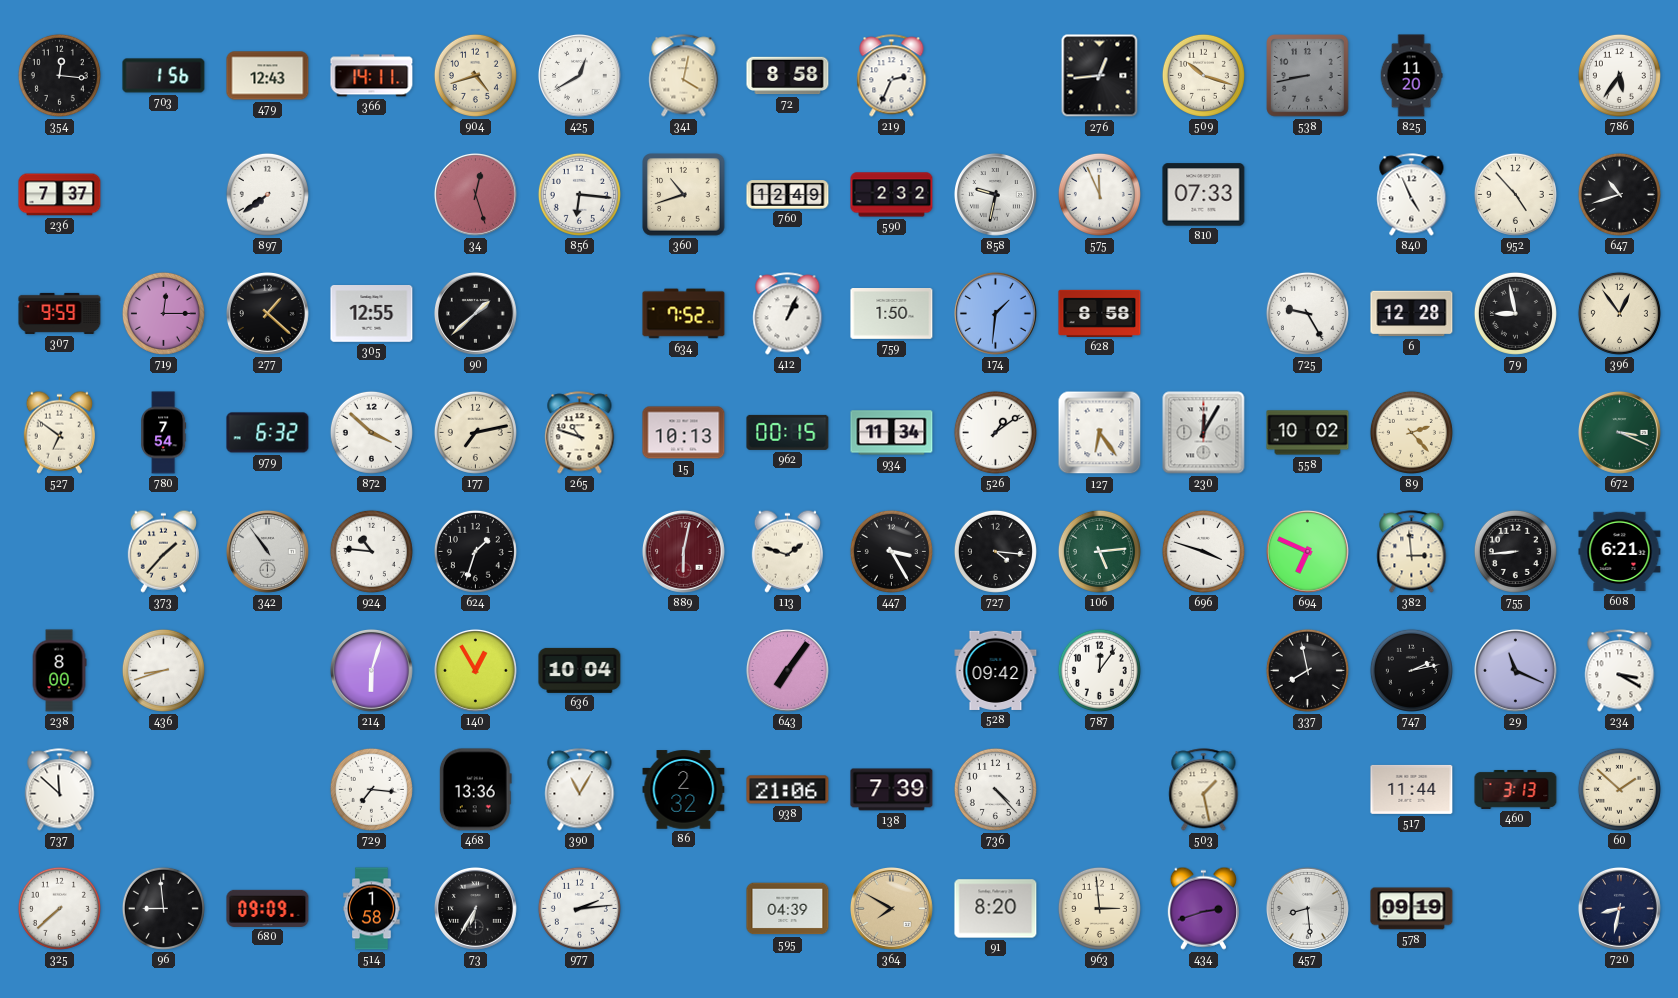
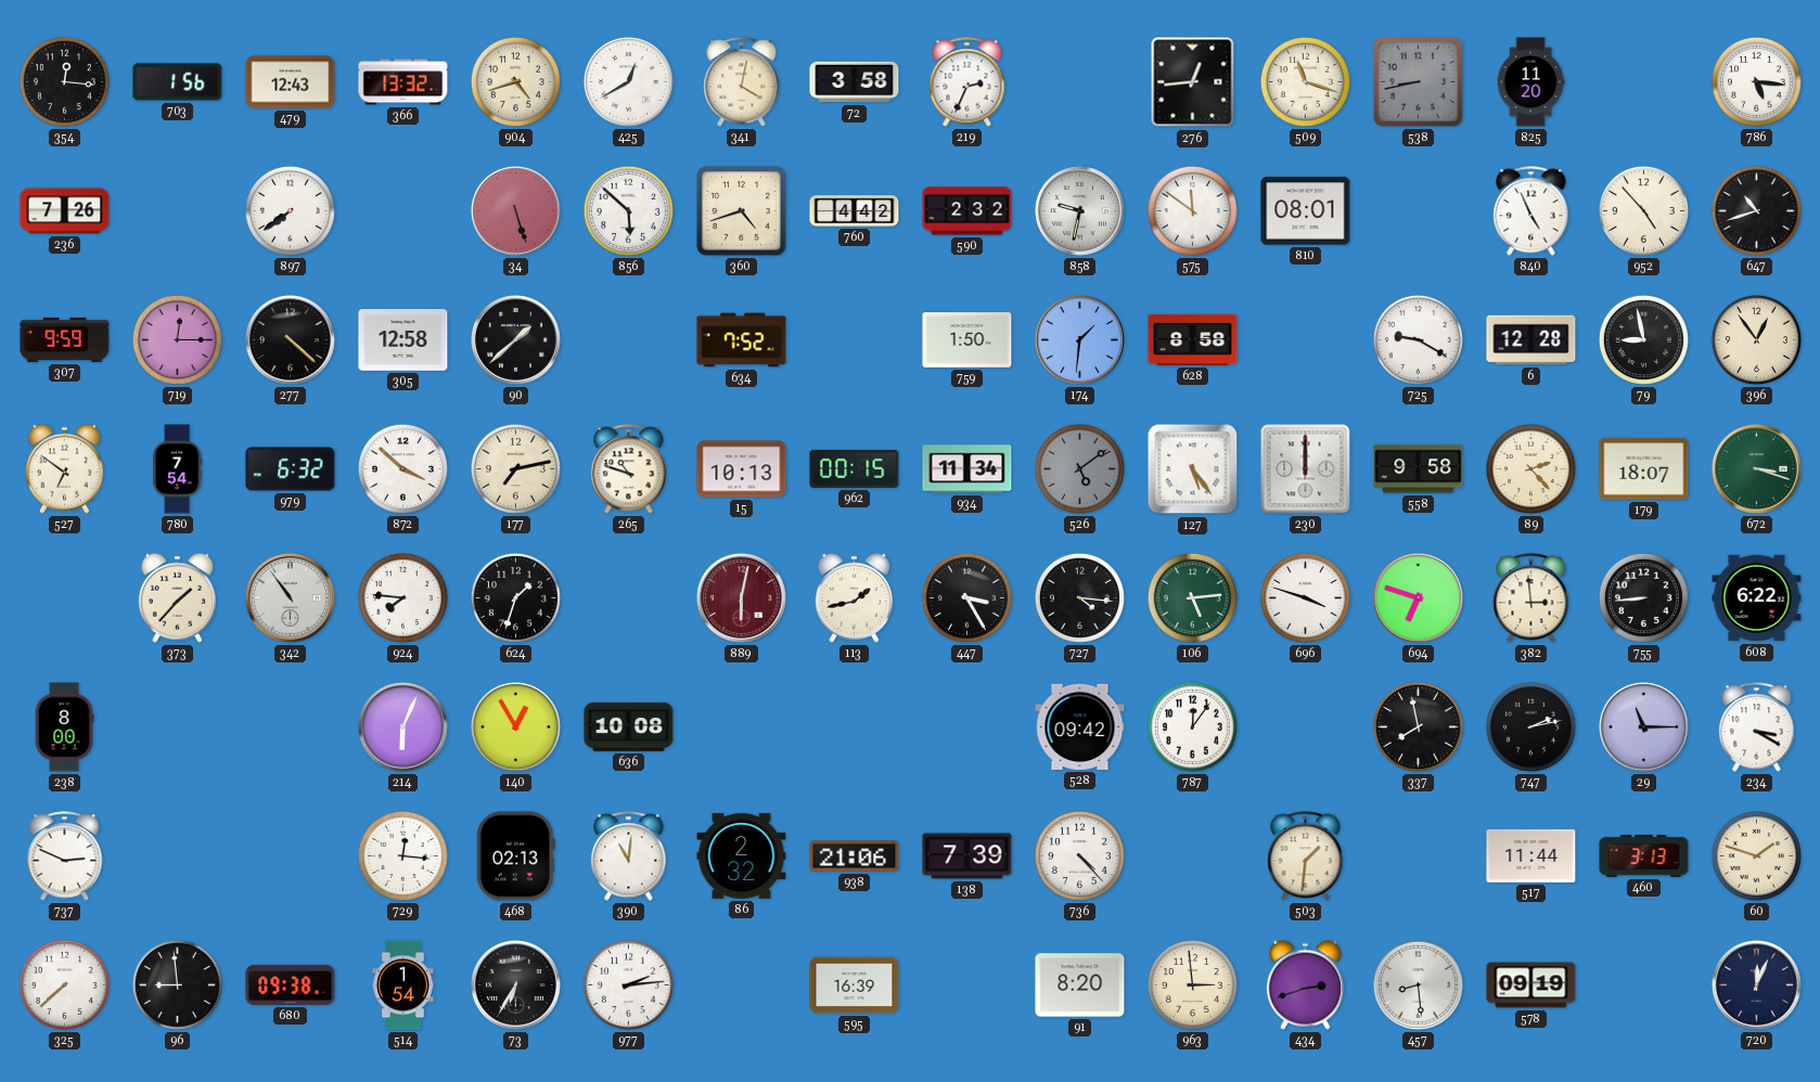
366: 14:11 -> 13:32 (403, 82)
72: 8:58 -> 3:58 (855, 82)
509: 10:18 -> 11:18 (1305, 81)
786: 5:36 -> 5:16 (1756, 81)
236: 7:37 -> 7:26 (65, 211)
34: 12:27 -> 5:27 (515, 210)
856: 6:16 -> 5:52 (628, 210)
360: 10:42 -> 4:42 (742, 211)
760: 12:49 -> 4:42 (855, 211)
575: 11:56 -> 11:51 (1192, 210)
810: 07:33 -> 08:01 (1306, 211)
277: 1:22 -> 4:22 (290, 339)
305: 12:55 -> 12:58 (403, 340)
412: 1:04 -> none (788, 314)
725: 9:25 -> 9:20 (1418, 339)
526: 1:09 -> 5:09 (1079, 468)
526 dial: white -> grey (1079, 468)
127: 6:24 -> 5:24 (1193, 469)
230: 12:05 -> 12:00 (1306, 469)
558: 10:02 -> 9:58 (1419, 469)
179: none -> 18:07 (1644, 469)
672: 3:19 -> 3:18 (1756, 468)
924: 10:46 -> 7:46 (402, 597)
113: 1:48 -> 1:43 (854, 597)
694: 6:49 -> 6:48 (1418, 597)
608: 6:21 -> 6:22 (1757, 598)
436: 8:42 -> none (163, 670)
214: 6:03 -> 6:04 (402, 726)
636: 10:04 -> 10:08 (629, 726)
643: 7:06 -> none (787, 670)
29: 11:19 -> 11:15 (1643, 726)
737: 11:52 -> 2:49 (65, 856)
729: 7:16 -> 12:16 (402, 855)
468: 13:36 -> 02:13 (515, 856)
390: 11:05 -> 11:01 (629, 856)
503: 1:28 -> 1:31 (1306, 856)
60: 1:52 -> 1:48 (1756, 855)
680: 09:09 -> 09:38 (291, 984)
514: 1:58 -> 1:54 (403, 986)
595: 04:39 -> 16:39 (855, 986)
364: 7:50 -> none (891, 908)
720: 8:32 -> 12:04 (1756, 984)
